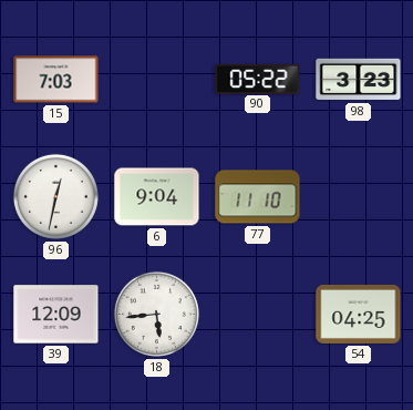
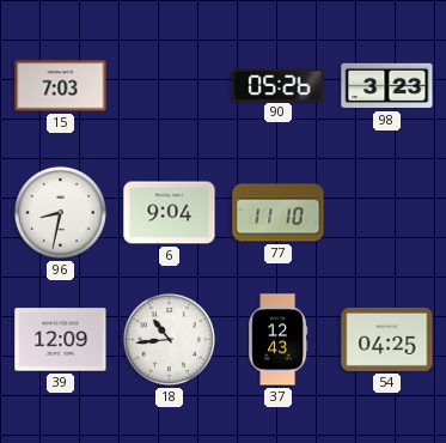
90: 05:22 -> 05:26 (279, 85)
96: 12:32 -> 8:32 (60, 212)
18: 5:44 -> 10:44 (169, 339)
37: none -> 12:43 (279, 340)
